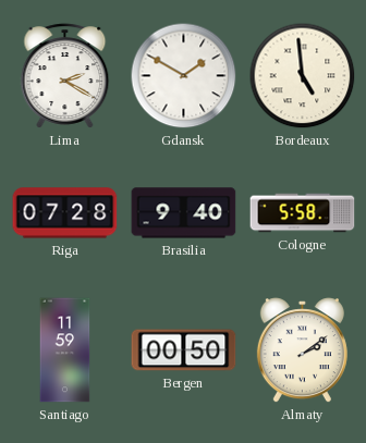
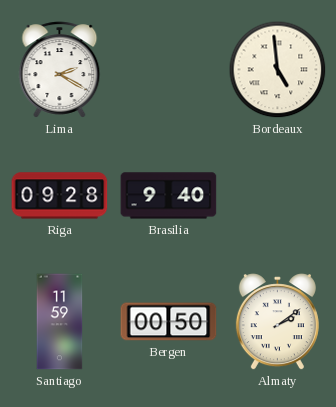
Gdansk: 1:50 -> none (184, 76)
Riga: 07:28 -> 09:28 (60, 196)
Cologne: 5:58 -> none (303, 213)
